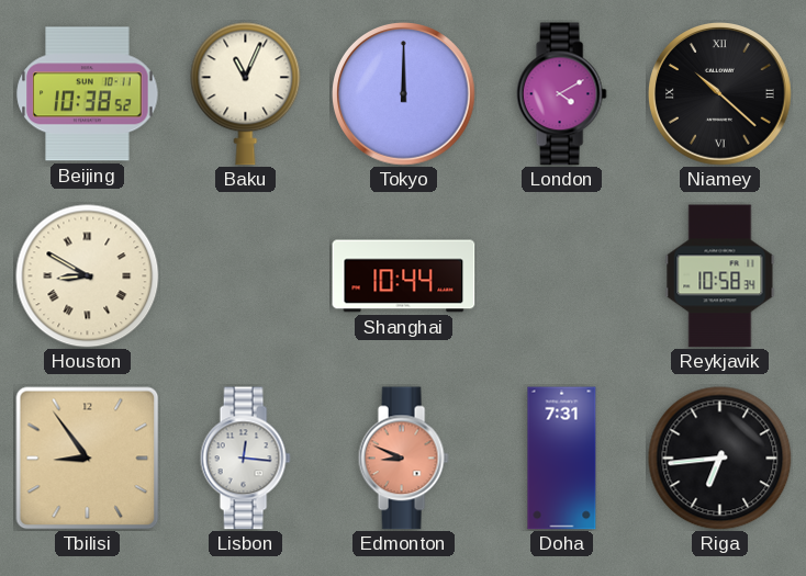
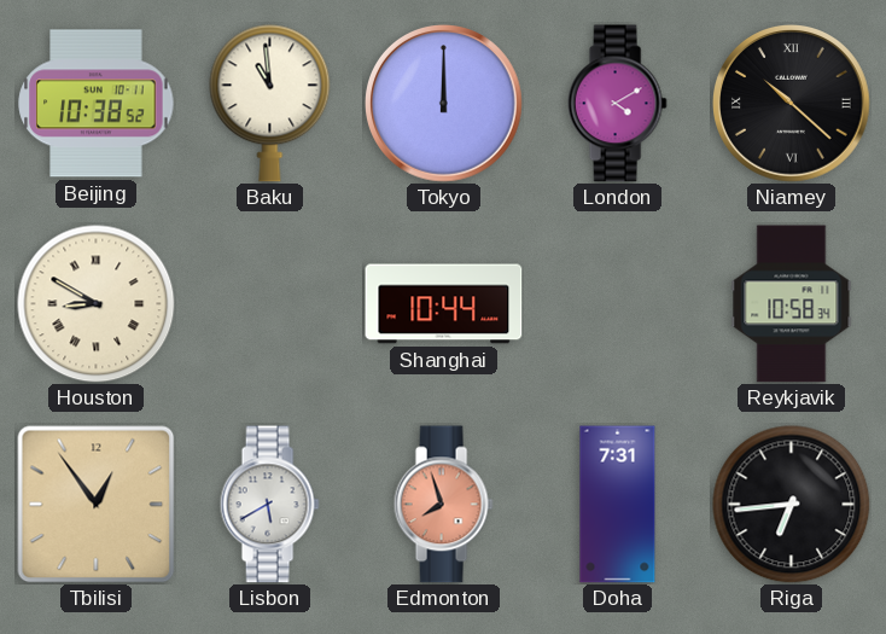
Baku: 11:04 -> 10:59 (270, 104)
Tbilisi: 8:54 -> 12:54 (95, 504)
Lisbon: 12:16 -> 5:40 (269, 505)
Edmonton: 8:49 -> 7:57 (443, 505)
